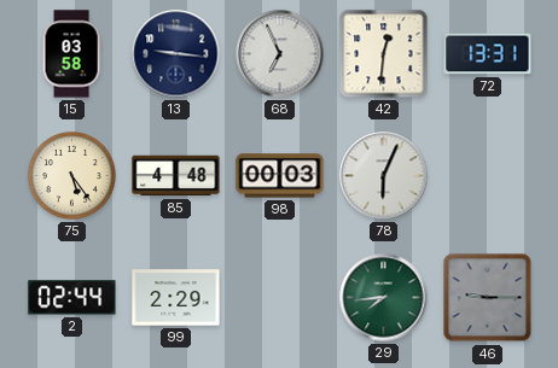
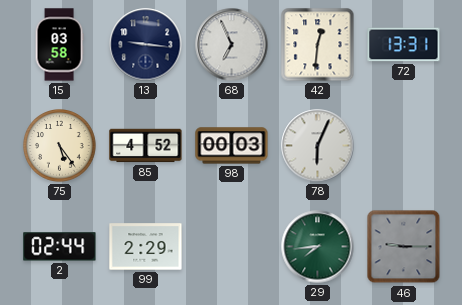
85: 4:48 -> 4:52 (146, 146)
